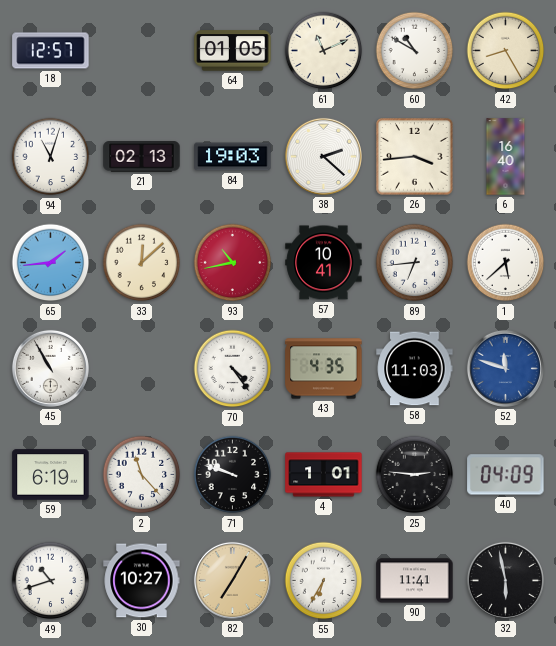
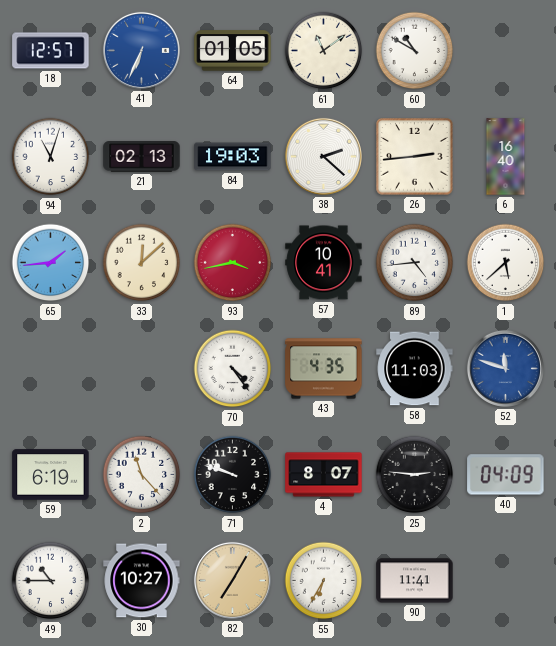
41: none -> 6:34 (141, 50)
61: 11:11 -> 11:09 (324, 51)
42: 8:25 -> none (506, 51)
26: 3:44 -> 2:44 (415, 157)
93: 10:43 -> 3:43 (233, 263)
89: 6:44 -> 4:44 (415, 263)
45: 10:55 -> none (50, 368)
4: 1:01 -> 8:07 (324, 475)
49: 10:42 -> 10:45 (51, 581)
32: 5:58 -> none (505, 580)
